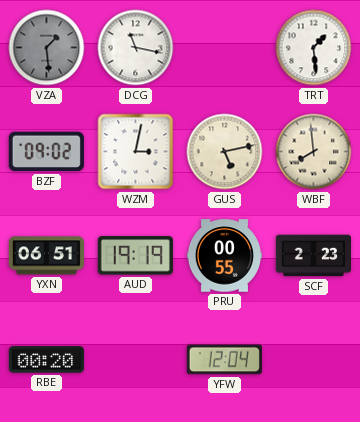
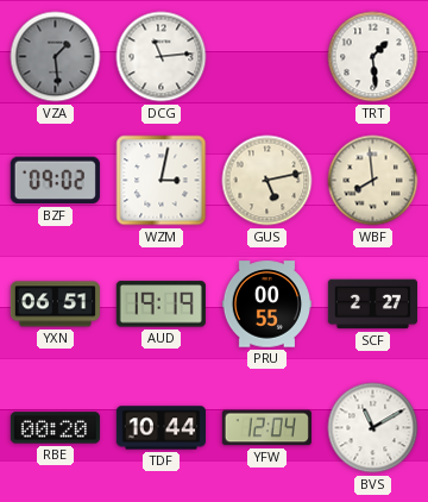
DCG: 11:17 -> 11:14 (162, 57)
SCF: 2:23 -> 2:27 (372, 305)
TDF: none -> 10:44 (160, 428)
BVS: none -> 11:10 (373, 428)
